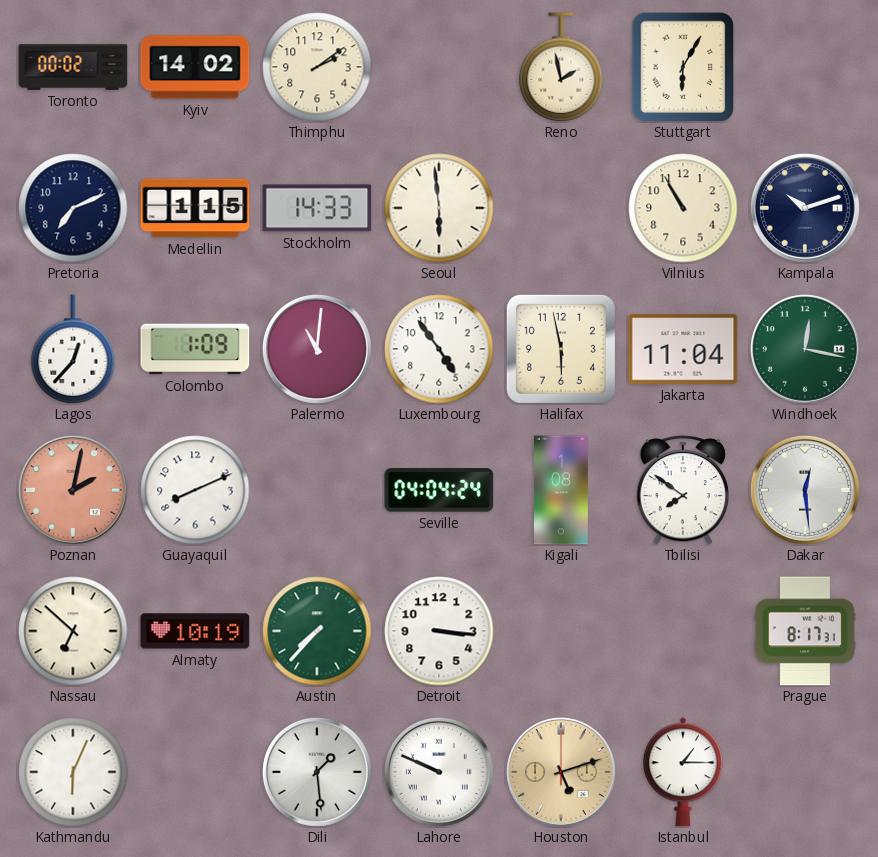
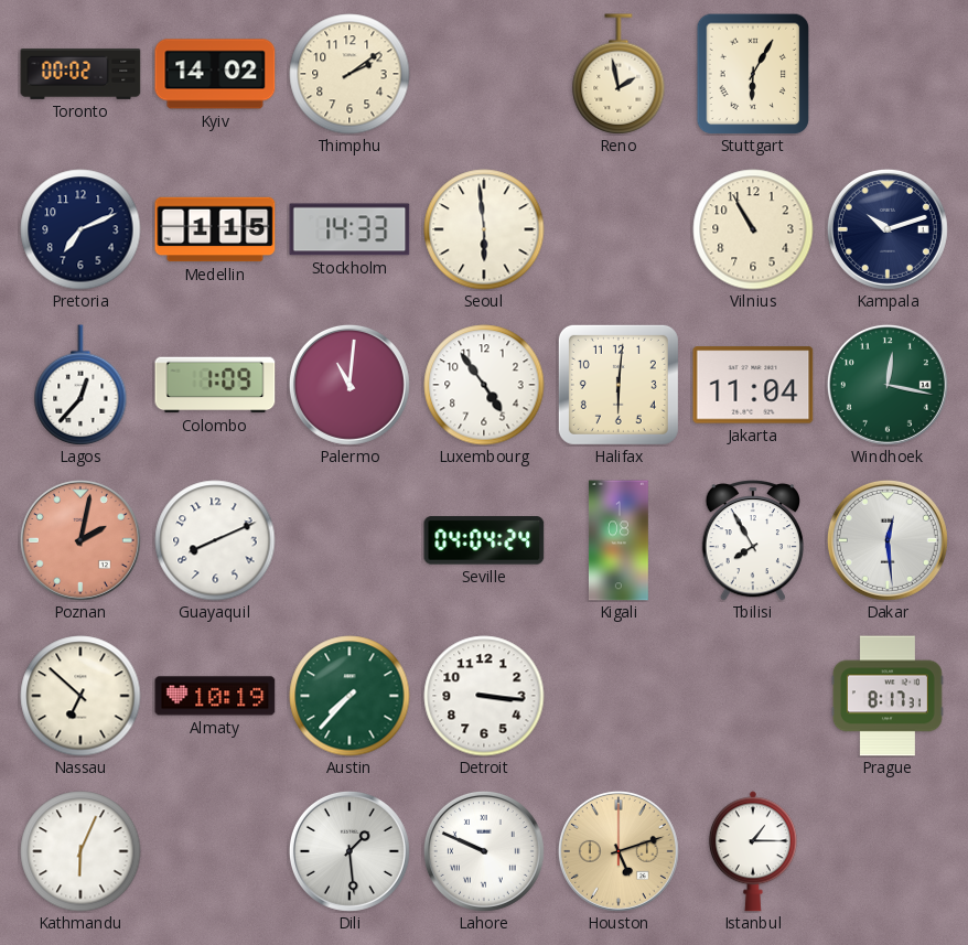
Halifax: 5:58 -> 6:01 (619, 385)
Tbilisi: 7:51 -> 7:55 (752, 541)
